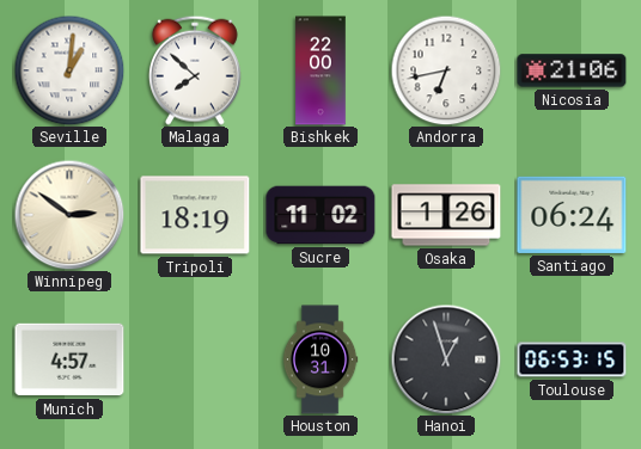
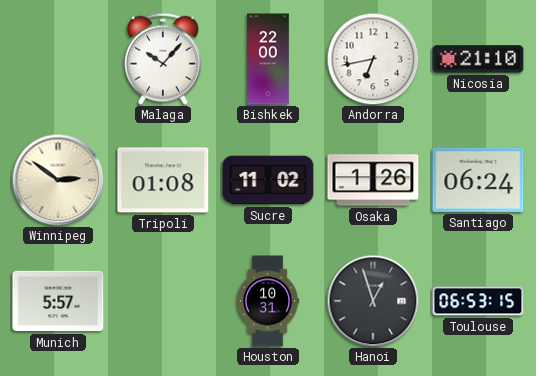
Seville: 1:01 -> none (69, 70)
Malaga: 7:52 -> 10:07 (163, 59)
Nicosia: 21:06 -> 21:10 (478, 59)
Tripoli: 18:19 -> 01:08 (163, 180)
Munich: 4:57 -> 5:57 (58, 301)
